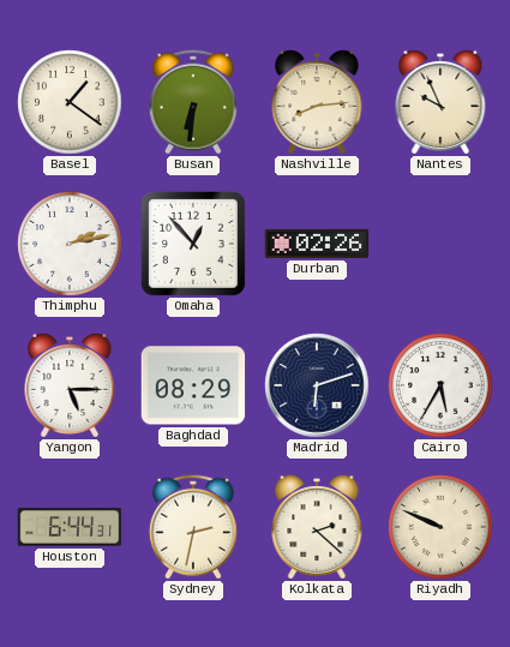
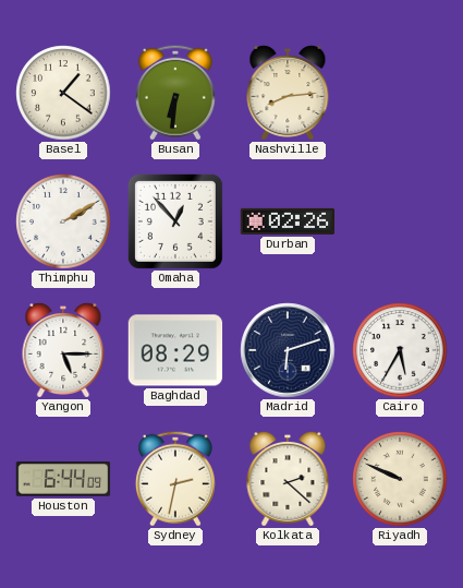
Nantes: 9:56 -> none (440, 102)
Thimphu: 2:13 -> 2:10 (63, 221)
Houston: 6:44:31 -> 6:44:09 (63, 479)
